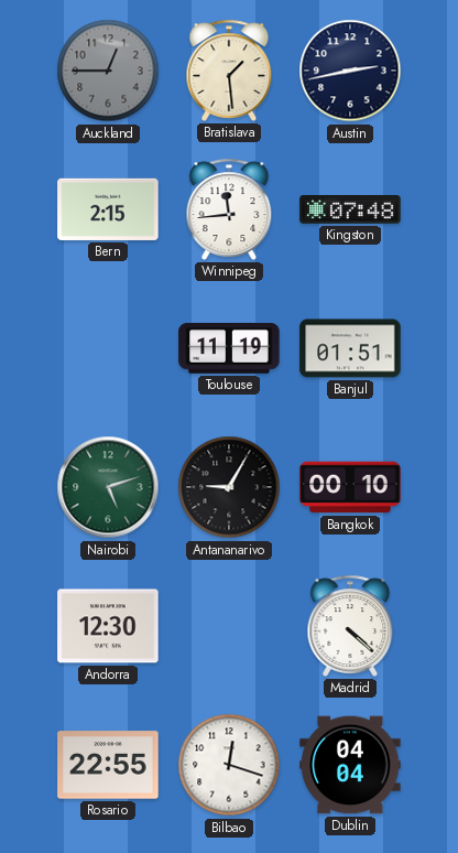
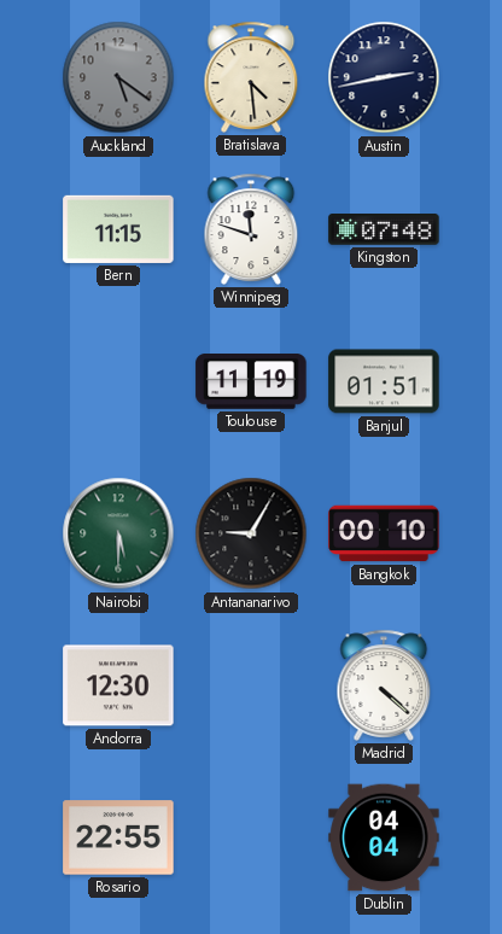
Auckland: 12:45 -> 5:21 (118, 77)
Bratislava: 1:29 -> 4:29 (251, 77)
Bern: 2:15 -> 11:15 (118, 229)
Winnipeg: 11:44 -> 11:48 (251, 229)
Nairobi: 5:12 -> 5:30 (118, 533)
Bilbao: 12:18 -> none (229, 765)
